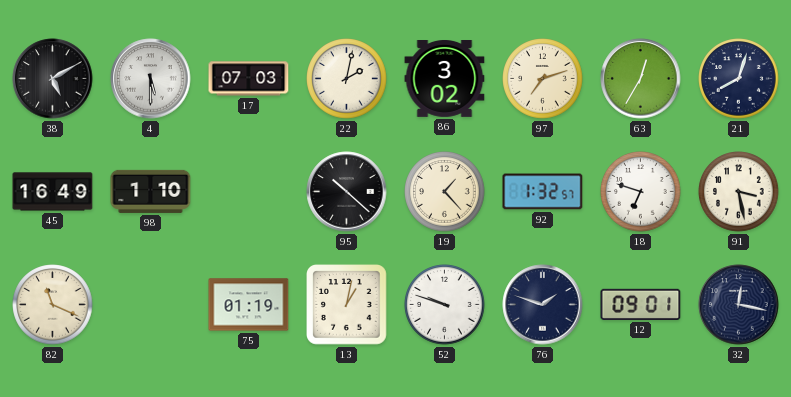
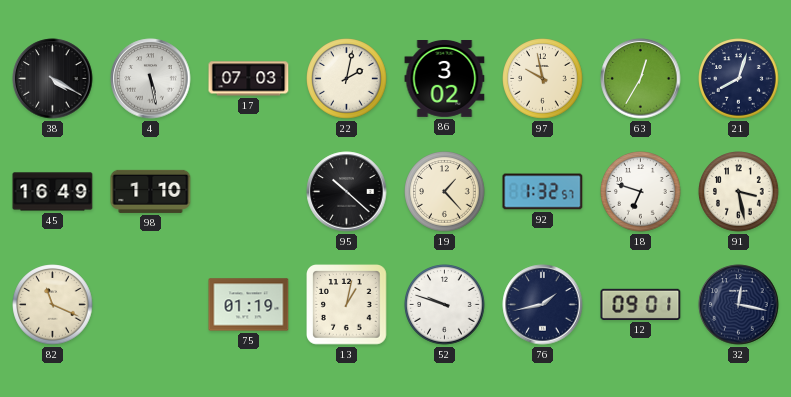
38: 5:10 -> 4:20 (53, 79)
4: 5:30 -> 5:28 (151, 79)
97: 7:12 -> 9:58 (543, 79)
76: 1:48 -> 1:43 (543, 305)
